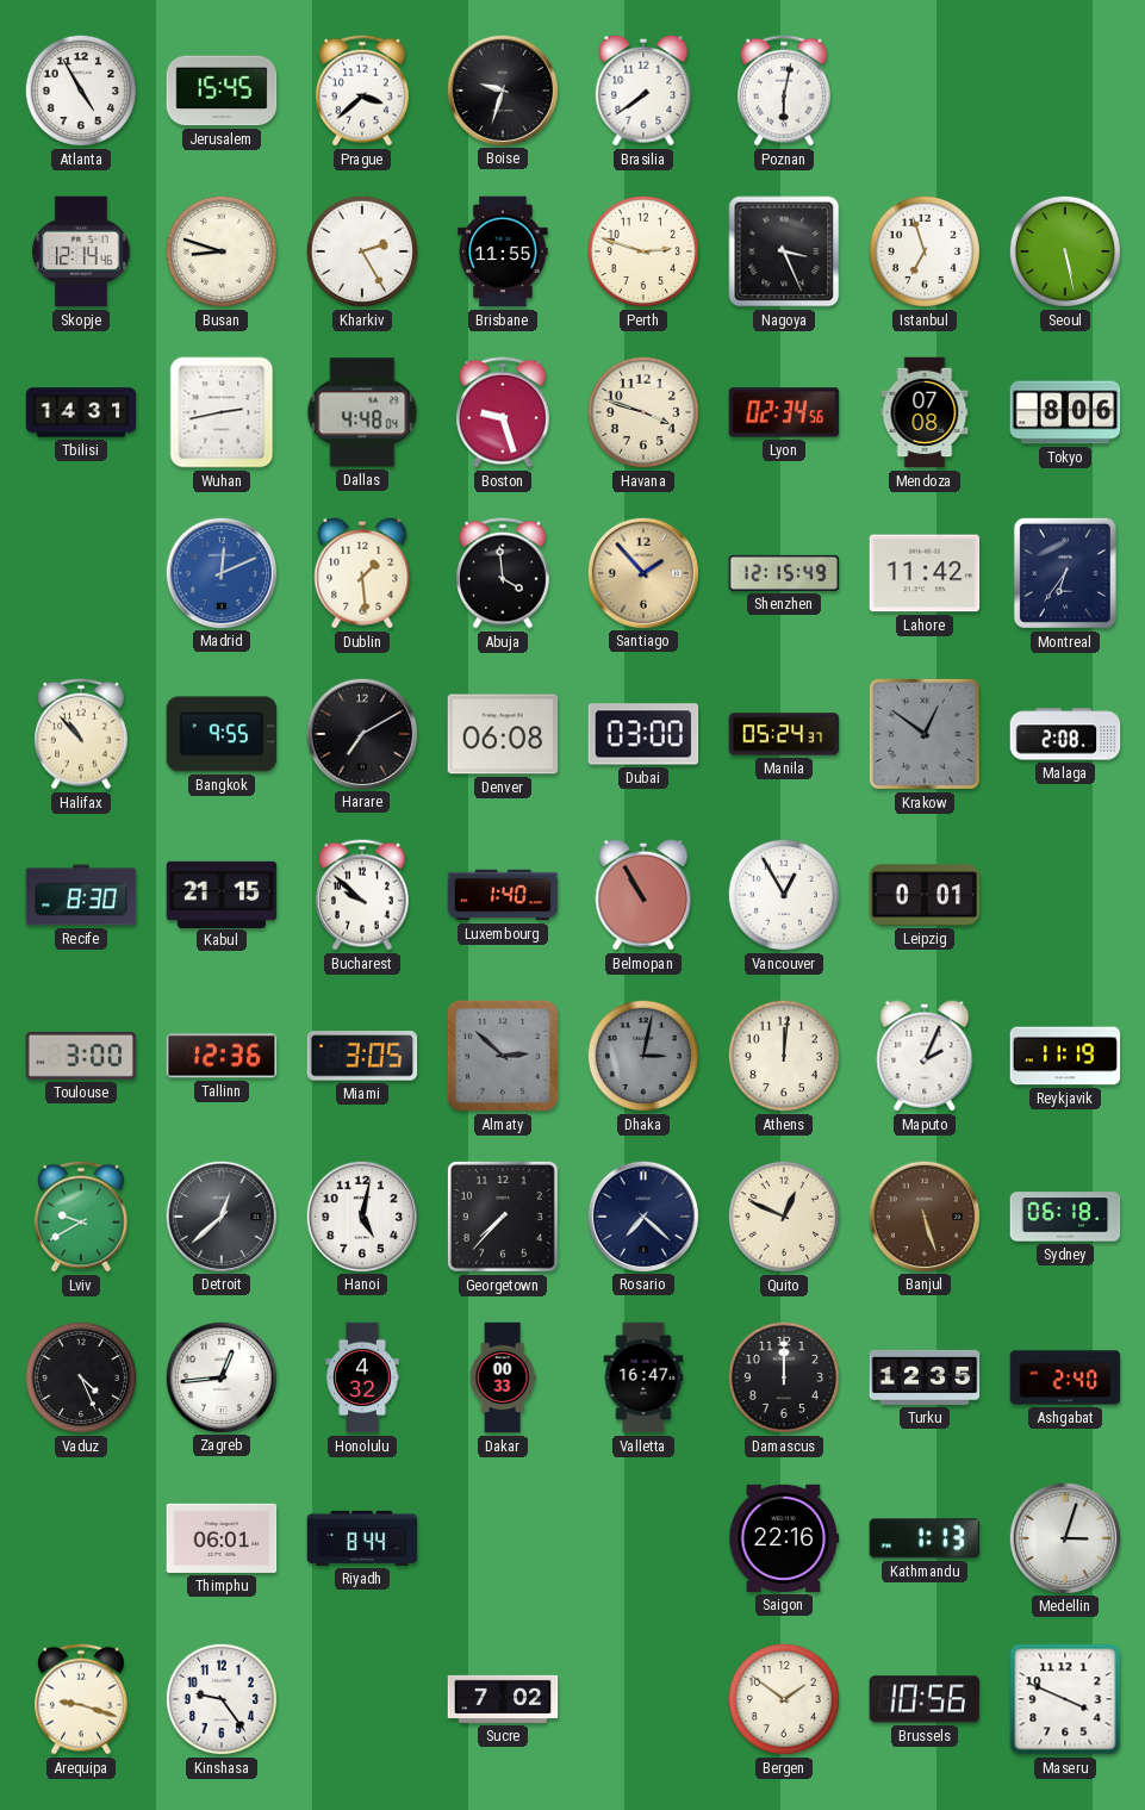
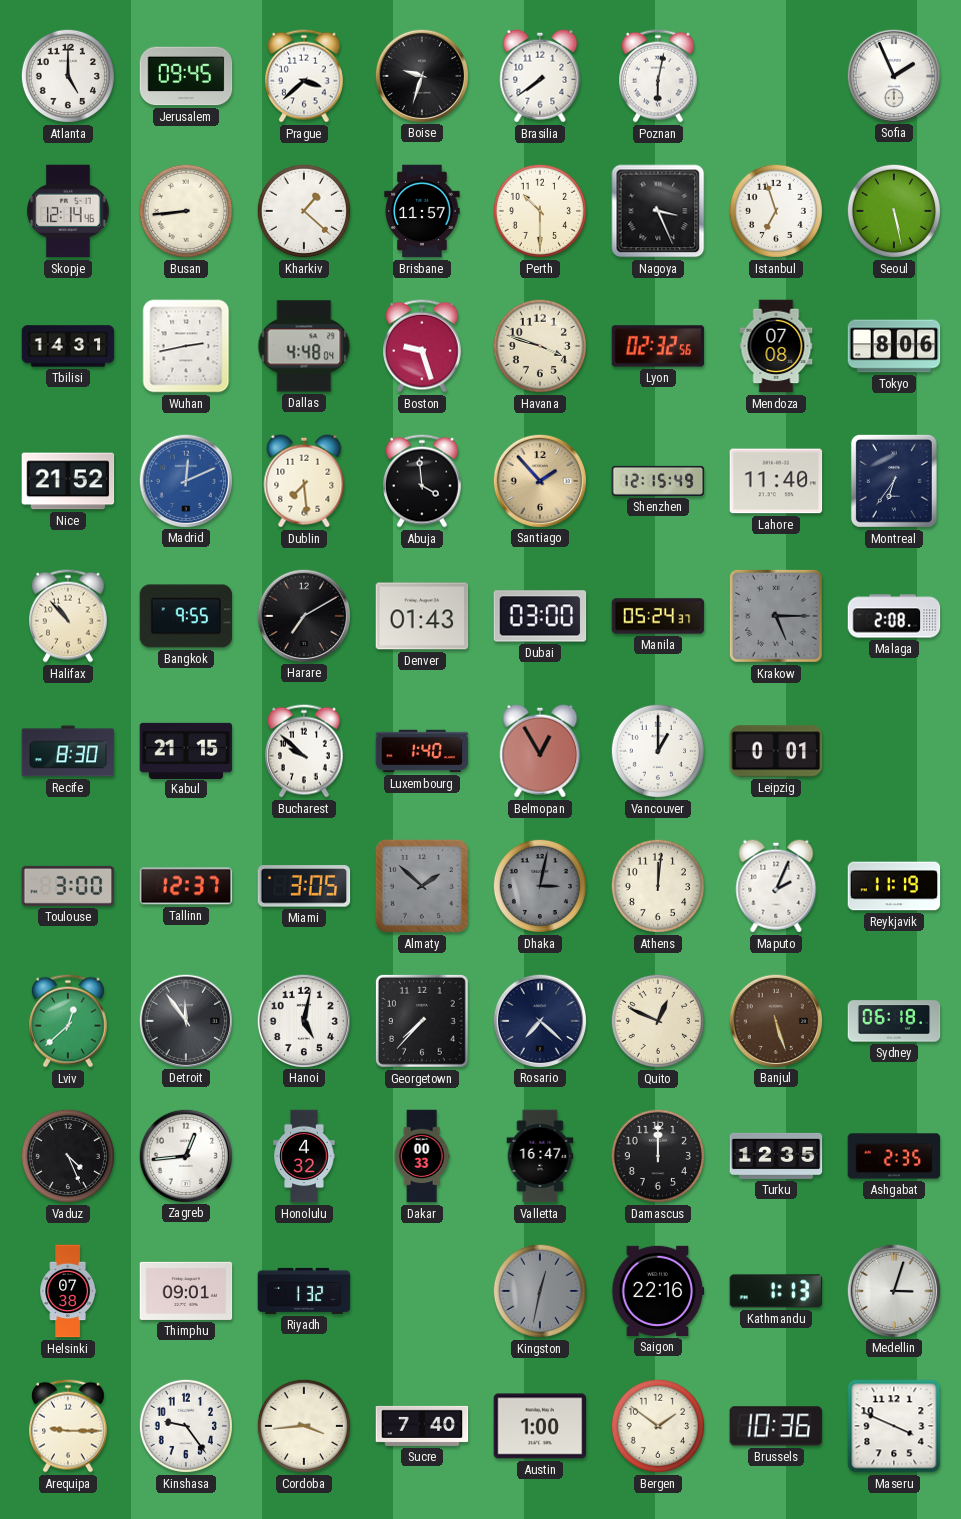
Atlanta: 4:55 -> 5:00 (68, 76)
Jerusalem: 15:45 -> 09:45 (186, 76)
Sofia: none -> 1:56 (893, 75)
Busan: 8:48 -> 8:44 (186, 211)
Kharkiv: 2:25 -> 1:22 (304, 211)
Brisbane: 11:55 -> 11:57 (422, 211)
Perth: 2:48 -> 10:30 (540, 211)
Lyon: 02:34 -> 02:32 (658, 346)
Nice: none -> 21:52 (68, 481)
Dublin: 1:29 -> 7:29 (304, 481)
Lahore: 11:42 -> 11:40 (776, 481)
Denver: 06:08 -> 01:43 (422, 616)
Krakow: 12:51 -> 5:15 (776, 616)
Belmopan: 10:55 -> 12:55 (540, 751)
Vancouver: 12:55 -> 1:00 (658, 751)
Tallinn: 12:36 -> 12:37 (186, 886)
Almaty: 2:52 -> 1:52 (422, 886)
Lviv: 9:40 -> 12:38 (69, 1021)
Detroit: 12:38 -> 11:54 (185, 1020)
Ashgabat: 2:40 -> 2:35 (894, 1156)
Helsinki: none -> 07:38 (68, 1291)
Thimphu: 06:01 -> 09:01 (186, 1291)
Riyadh: 8:44 -> 1:32 (304, 1291)
Kingston: none -> 12:32 (540, 1291)
Arequipa: 9:18 -> 9:15 (69, 1426)
Cordoba: none -> 3:44 (304, 1426)
Sucre: 7:02 -> 7:40 (422, 1426)
Austin: none -> 1:00 (540, 1426)
Brussels: 10:56 -> 10:36 (776, 1426)
